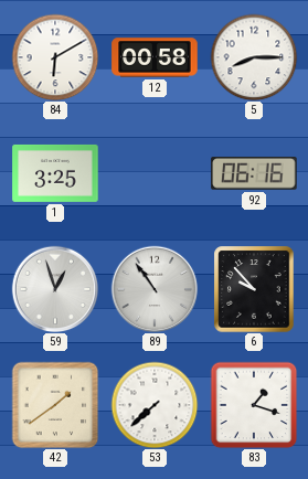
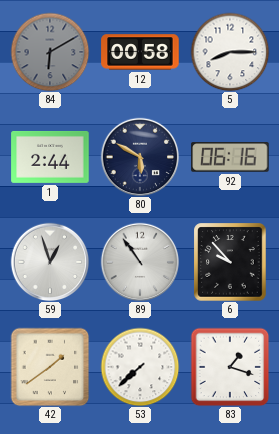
84 dial: white -> grey (50, 52)
1: 3:25 -> 2:44 (50, 157)
80: none -> 5:50 (140, 157)
